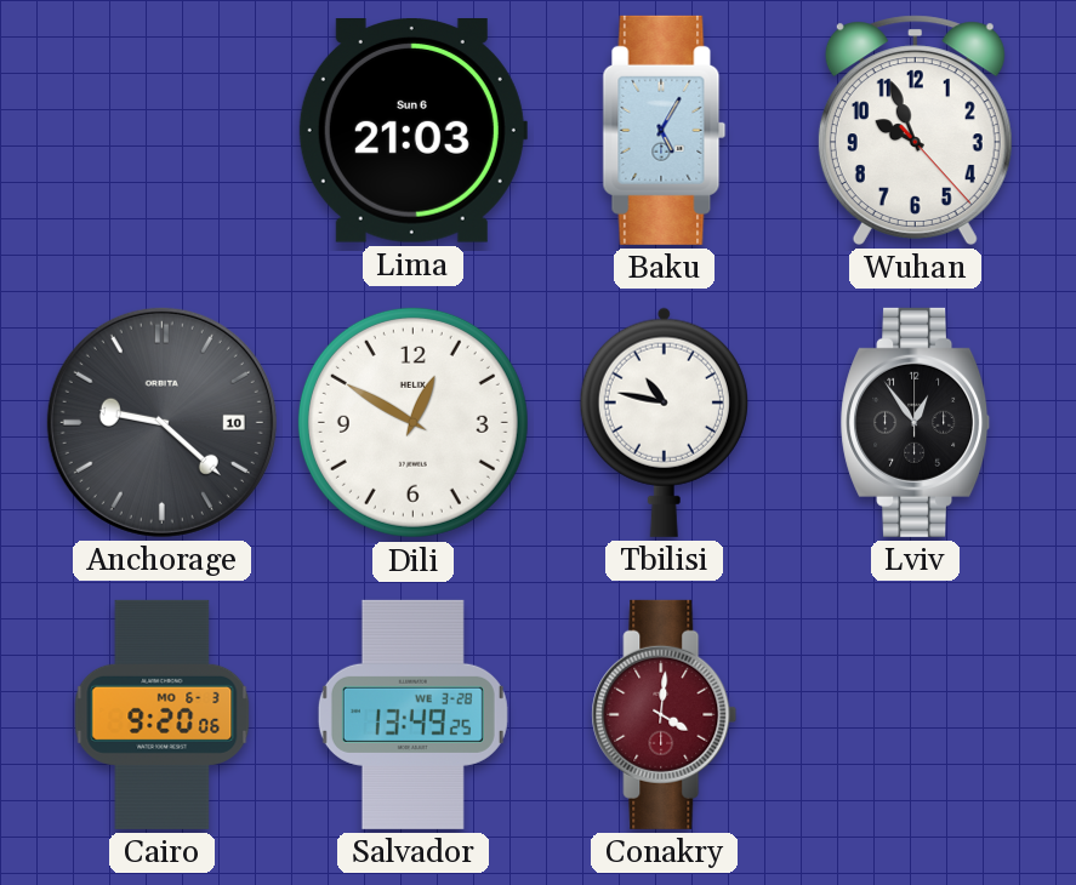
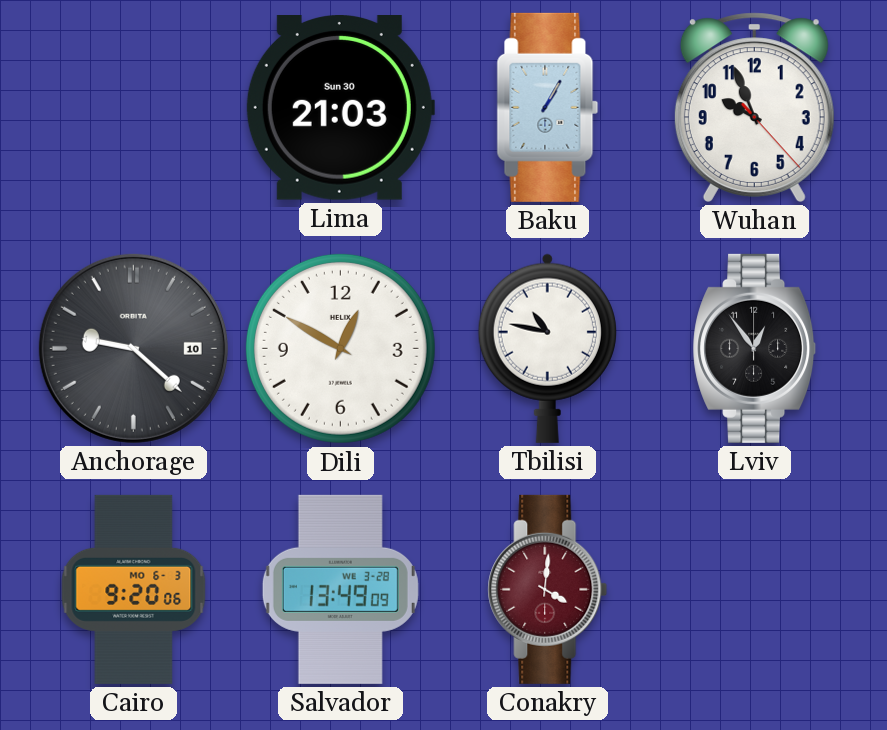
Lima date: Sun 6 -> Sun 30 (340, 108)
Baku: 5:05 -> 1:05 (548, 107)
Salvador: 13:49:25 -> 13:49:09 (340, 589)
